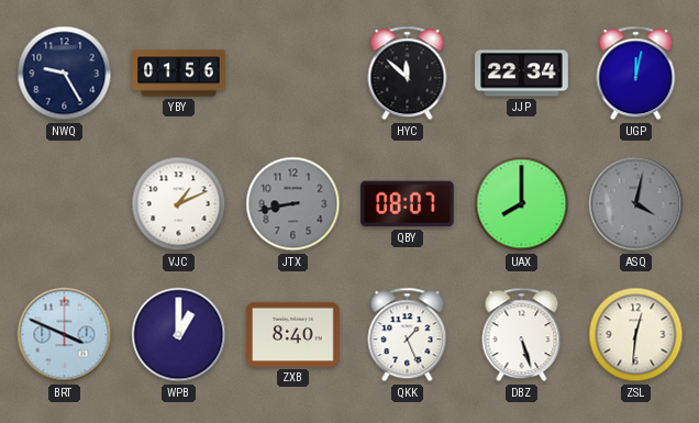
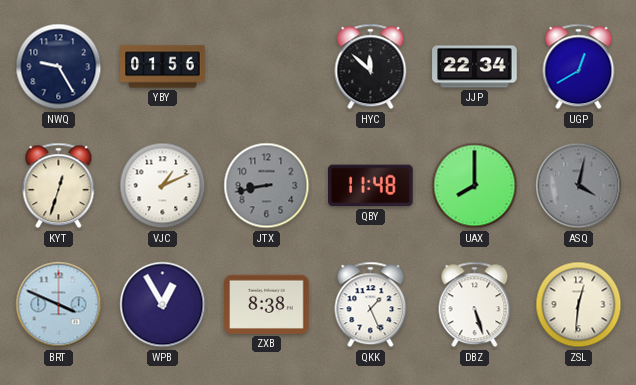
UGP: 12:02 -> 12:40 (579, 67)
KYT: none -> 12:33 (59, 186)
QBY: 08:07 -> 11:48 (371, 186)
WPB: 1:00 -> 12:55 (163, 305)
ZXB: 8:40 -> 8:38 (267, 304)
